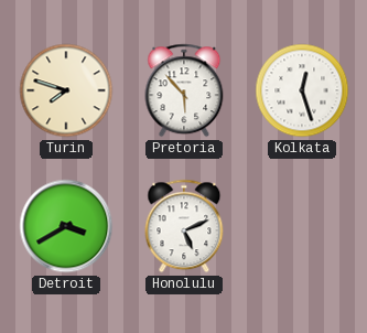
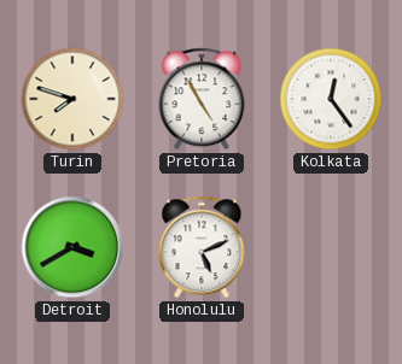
Pretoria: 5:53 -> 4:55 (202, 99)
Kolkata: 12:27 -> 12:24 (331, 99)
